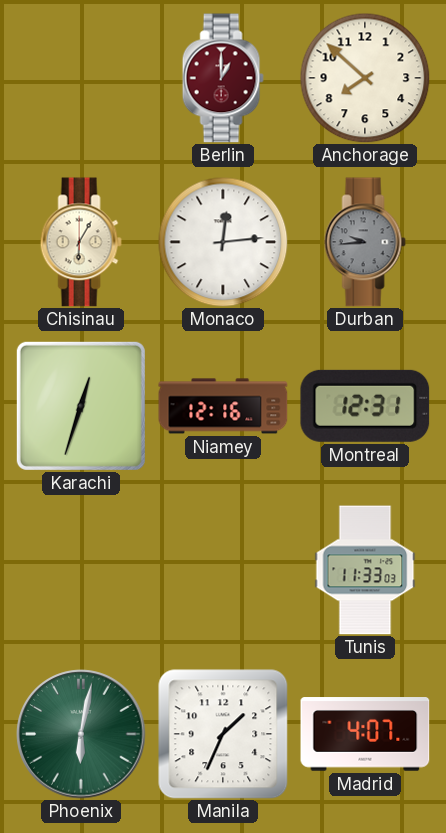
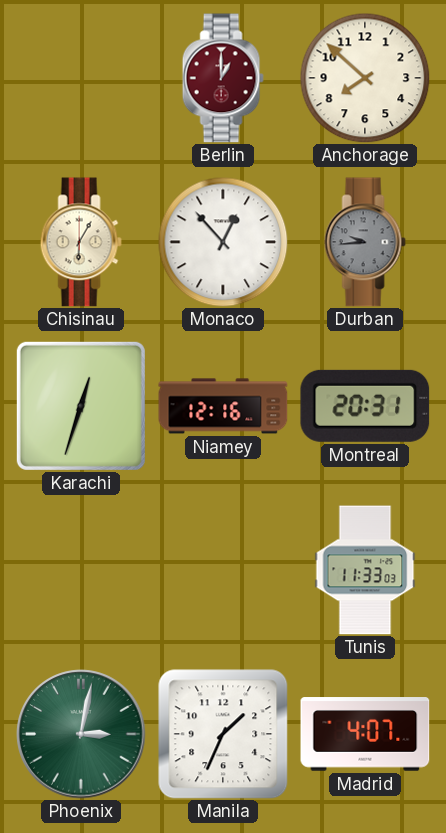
Monaco: 12:14 -> 12:53 (223, 242)
Montreal: 12:31 -> 20:31 (365, 406)
Phoenix: 6:02 -> 3:02 (81, 734)
